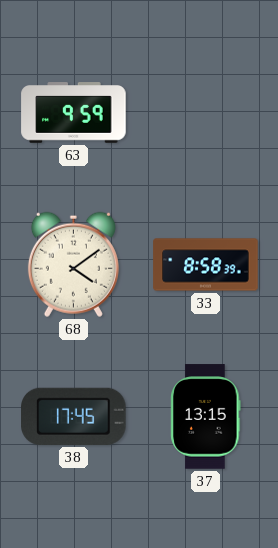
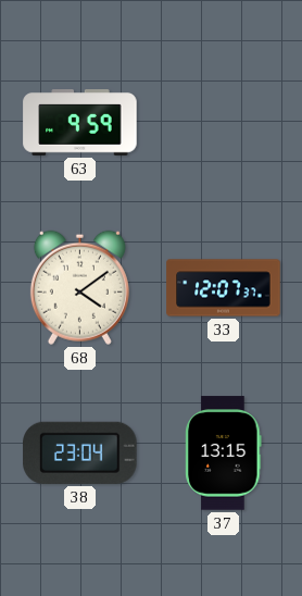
33: 8:58 -> 12:07 (224, 288)
38: 17:45 -> 23:04 (80, 452)
